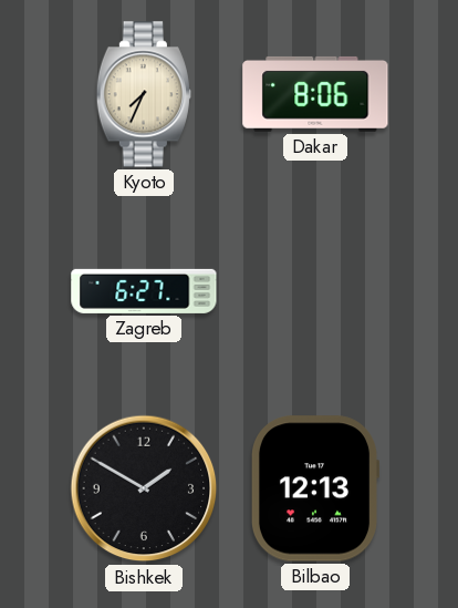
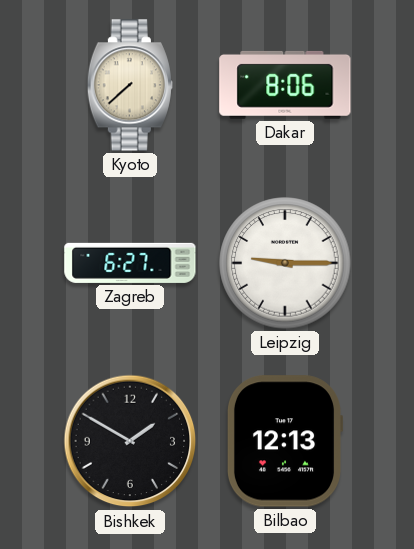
Kyoto: 7:34 -> 7:38 (130, 85)
Leipzig: none -> 9:15 (285, 263)
